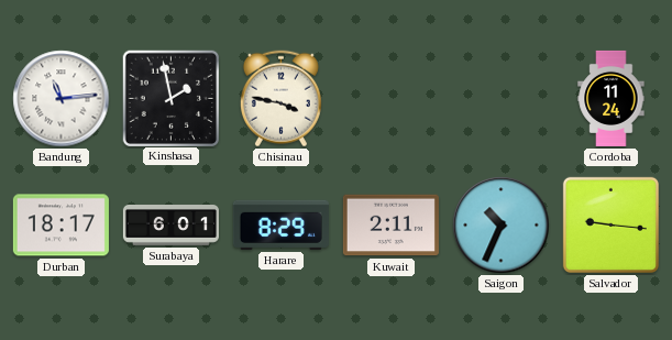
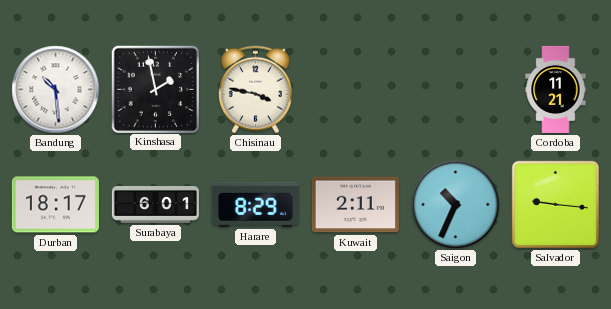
Bandung: 11:14 -> 10:29 (56, 90)
Cordoba: 11:24 -> 11:21 (556, 89)
